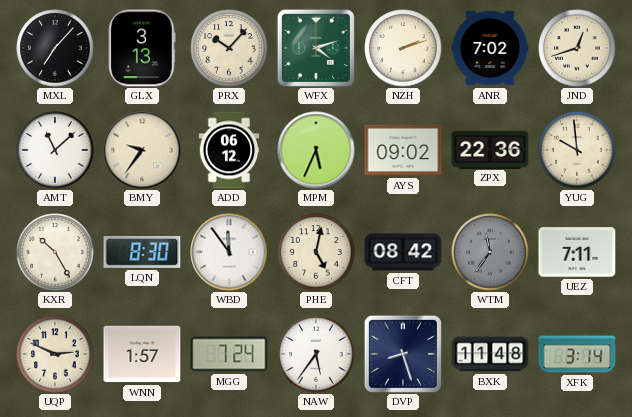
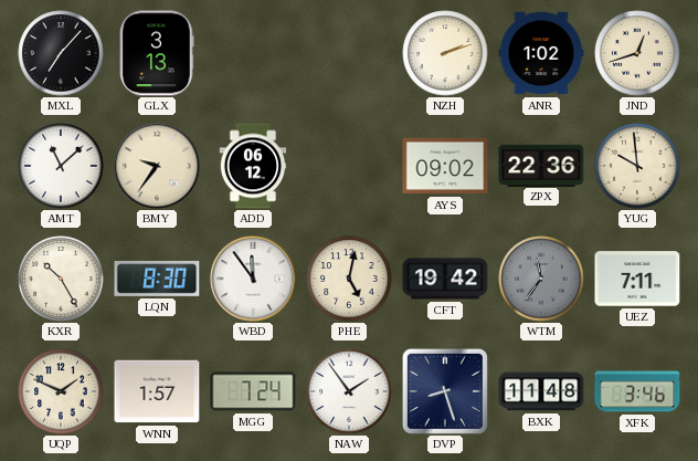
PRX: 10:07 -> none (229, 48)
WFX: 4:12 -> none (316, 48)
ANR: 7:02 -> 1:02 (541, 53)
MPM: 5:34 -> none (316, 150)
CFT: 08:42 -> 19:42 (445, 279)
UQP: 2:49 -> 1:49 (61, 391)
NAW: 5:36 -> 1:54 (349, 391)
XFK: 3:14 -> 3:46 (637, 391)
